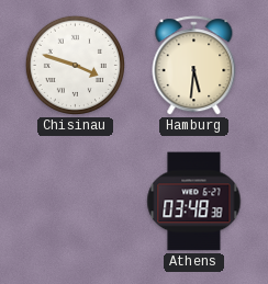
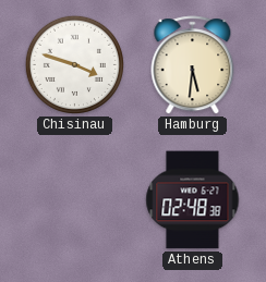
Athens: 03:48 -> 02:48 (193, 200)
